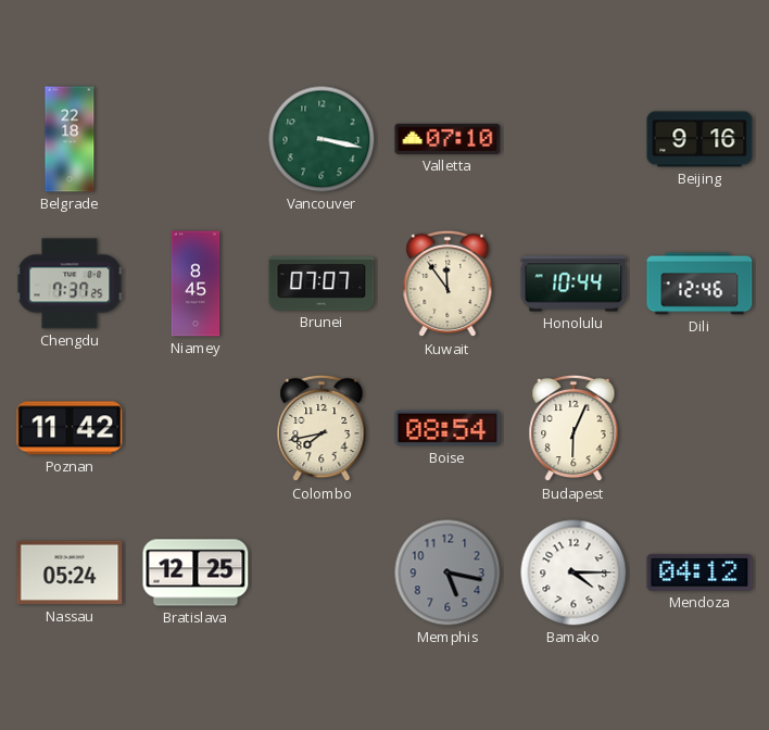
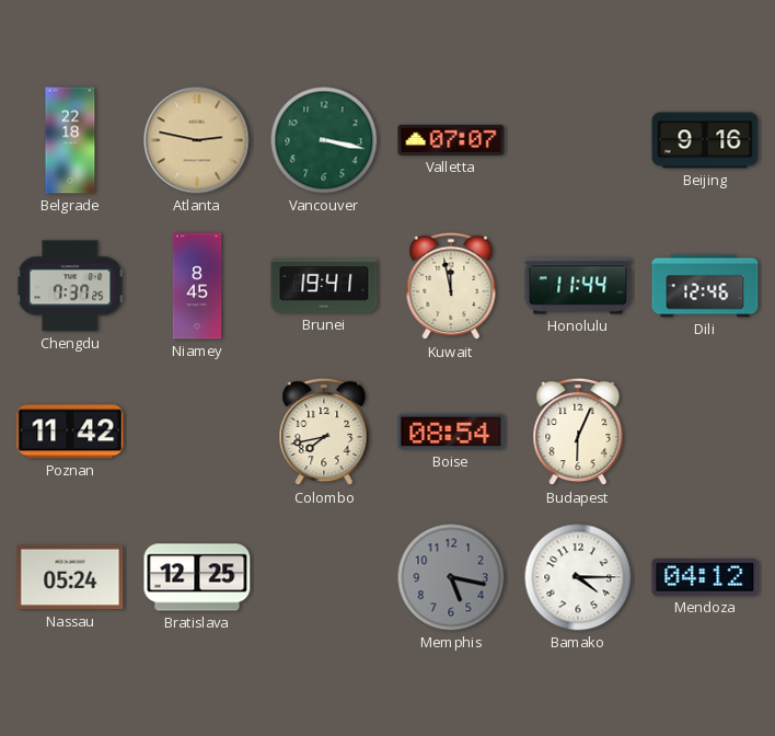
Atlanta: none -> 2:47 (197, 140)
Valletta: 07:10 -> 07:07 (451, 140)
Brunei: 07:07 -> 19:41 (324, 286)
Kuwait: 11:54 -> 11:58 (451, 286)
Honolulu: 10:44 -> 11:44 (578, 286)
